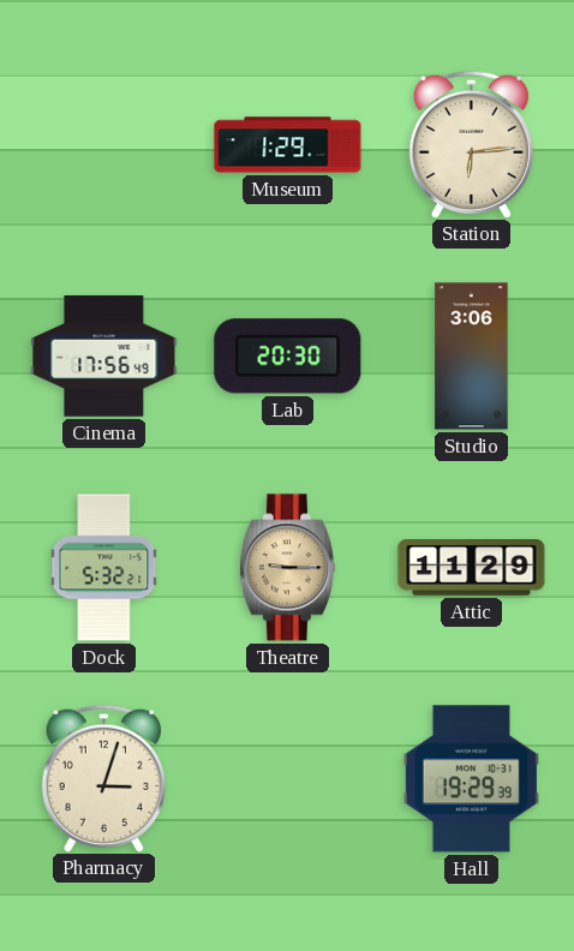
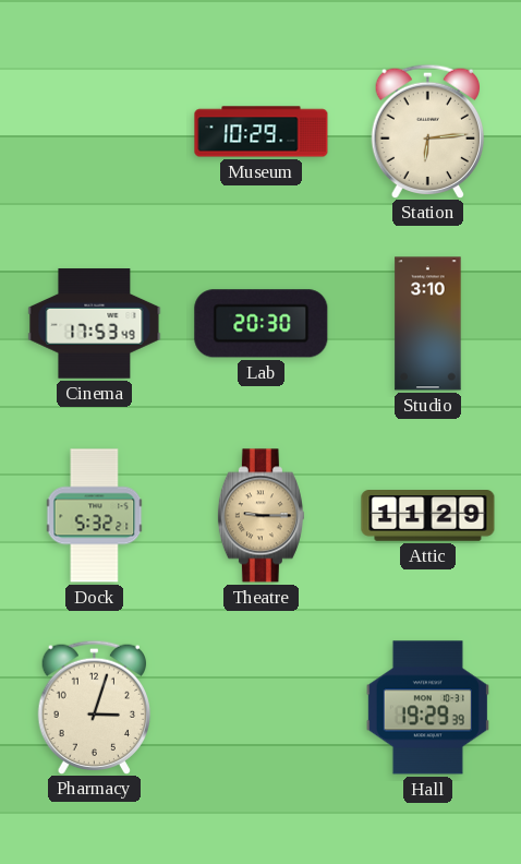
Museum: 1:29 -> 10:29 (262, 132)
Cinema: 17:56 -> 17:53 (95, 324)
Studio: 3:06 -> 3:10 (428, 324)
